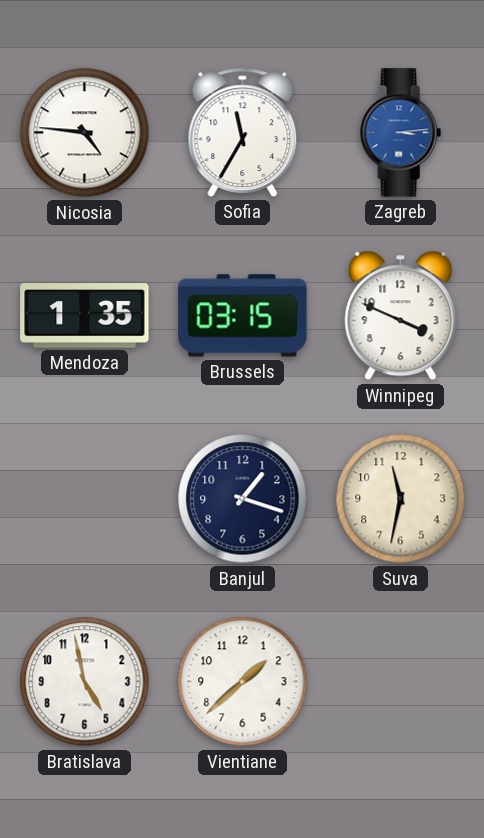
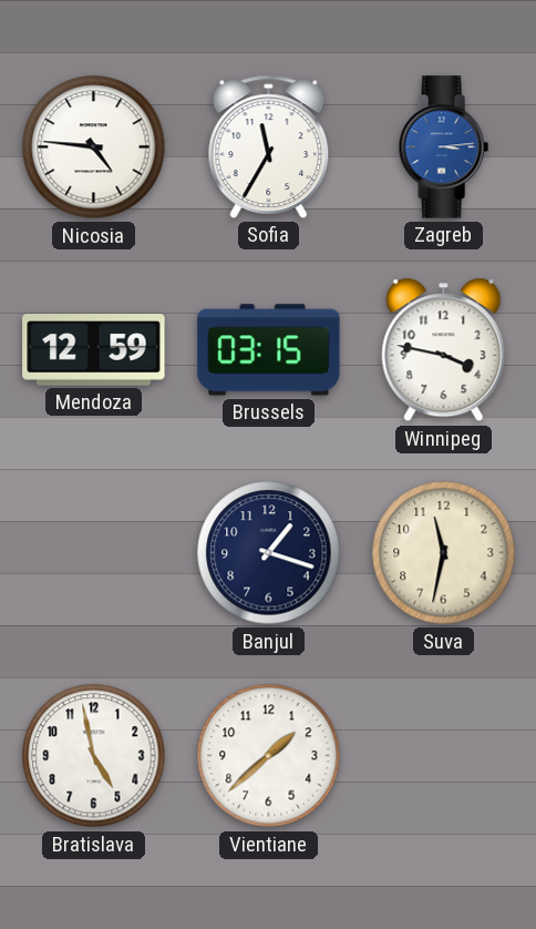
Mendoza: 1:35 -> 12:59 (94, 350)
Winnipeg: 3:49 -> 3:47 (444, 350)
